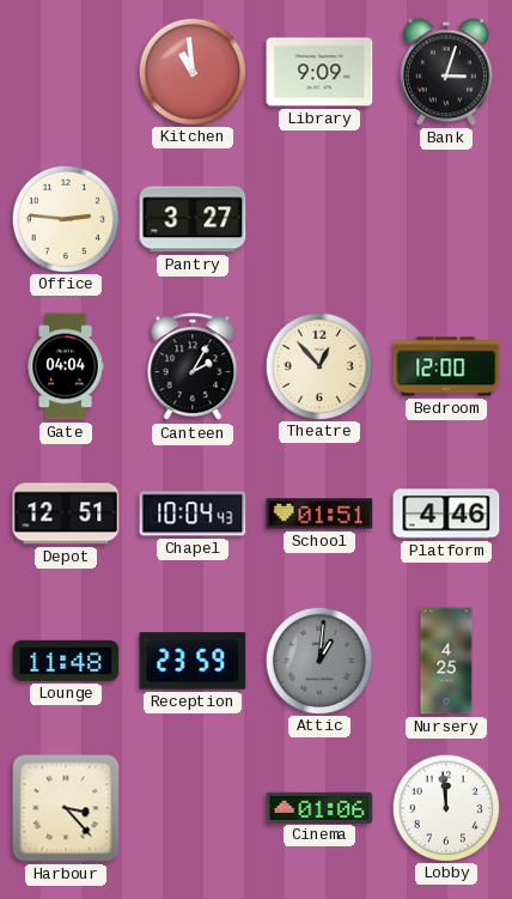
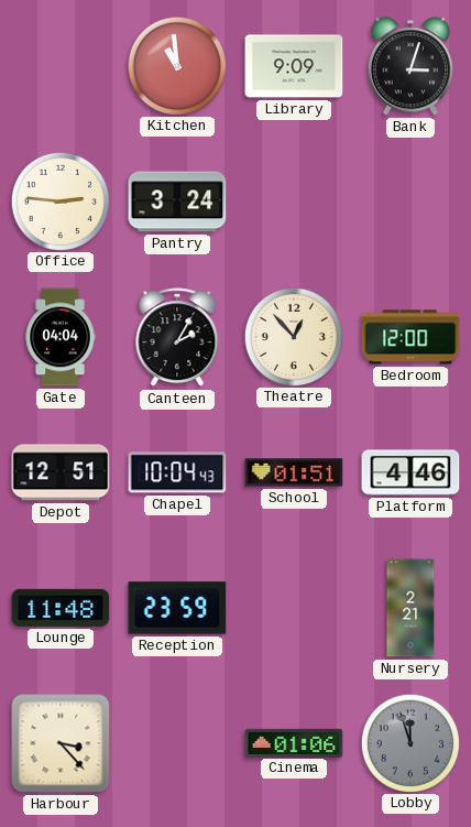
Pantry: 3:27 -> 3:24 (177, 202)
Attic: 1:01 -> none (318, 660)
Nursery: 4:25 -> 2:21 (410, 608)
Lobby: 11:59 -> 11:57 (409, 742)
Lobby dial: white -> grey (409, 742)
